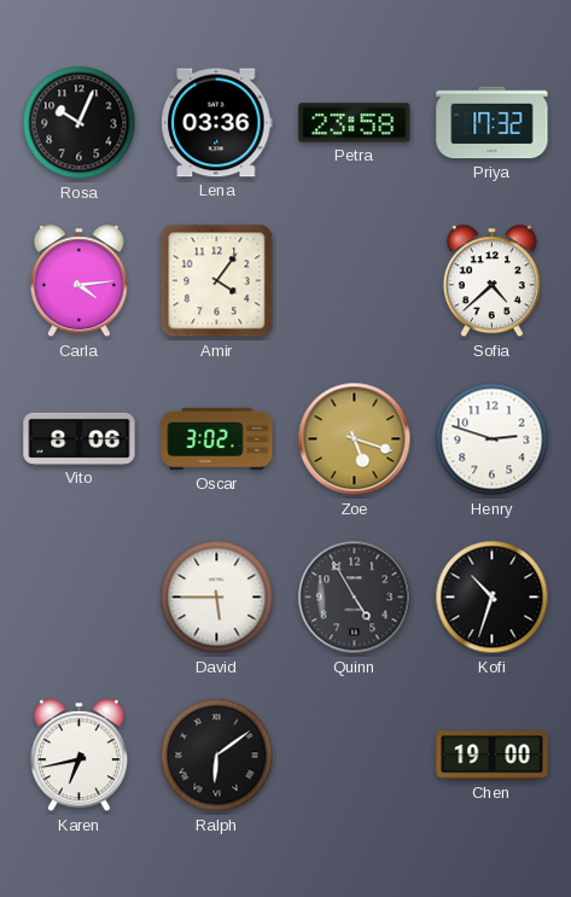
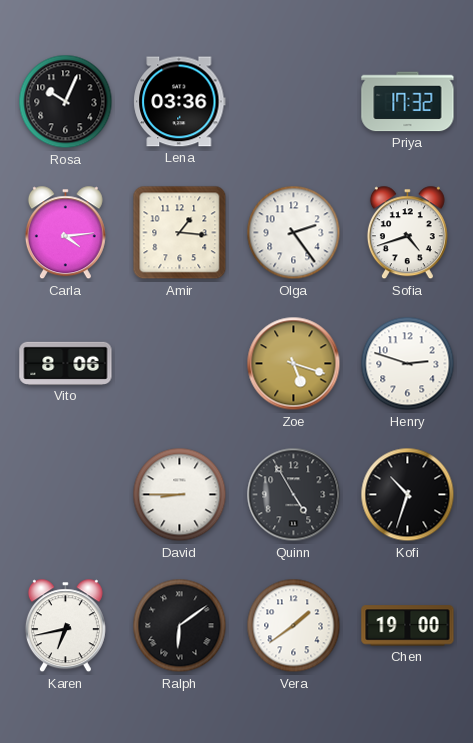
Petra: 23:58 -> none (355, 123)
Amir: 4:06 -> 1:16 (180, 233)
Olga: none -> 2:24 (294, 233)
Sofia: 4:38 -> 4:42 (407, 233)
Oscar: 3:02 -> none (217, 439)
David: 5:45 -> 8:45 (180, 495)
Vera: none -> 1:39 (294, 626)
